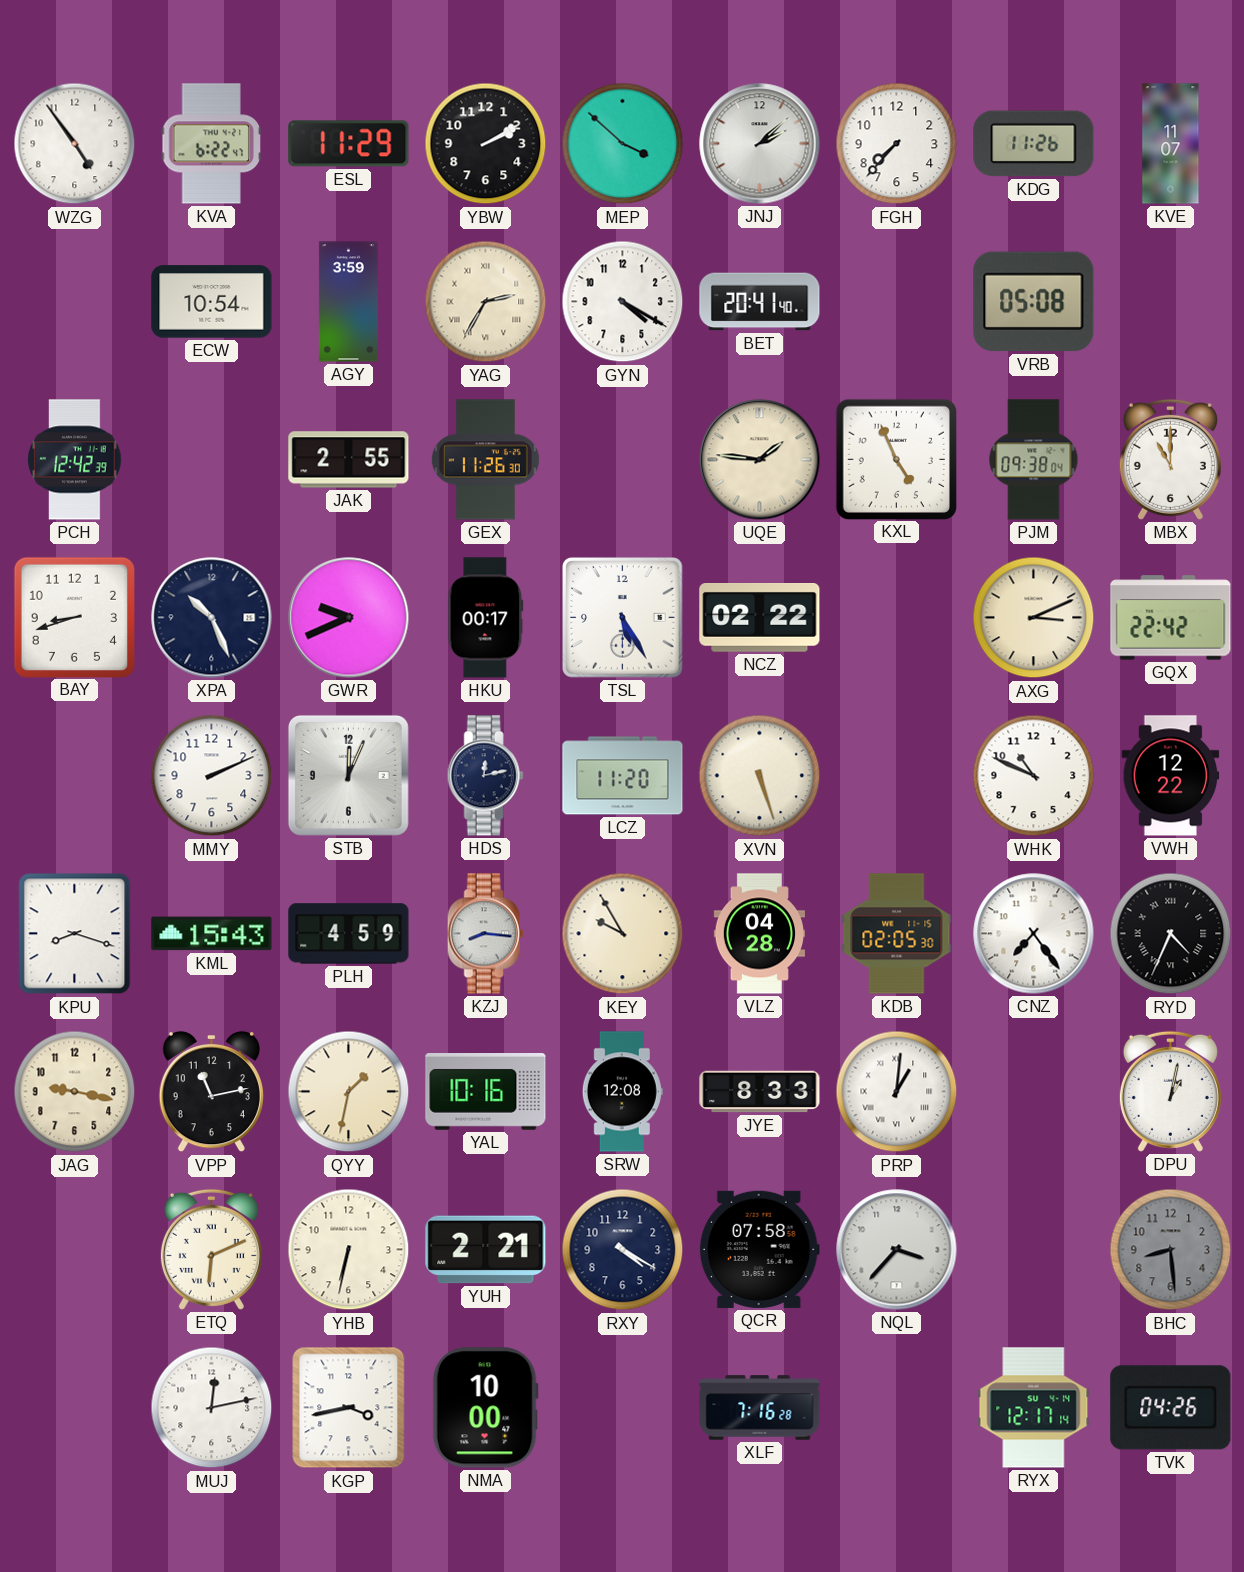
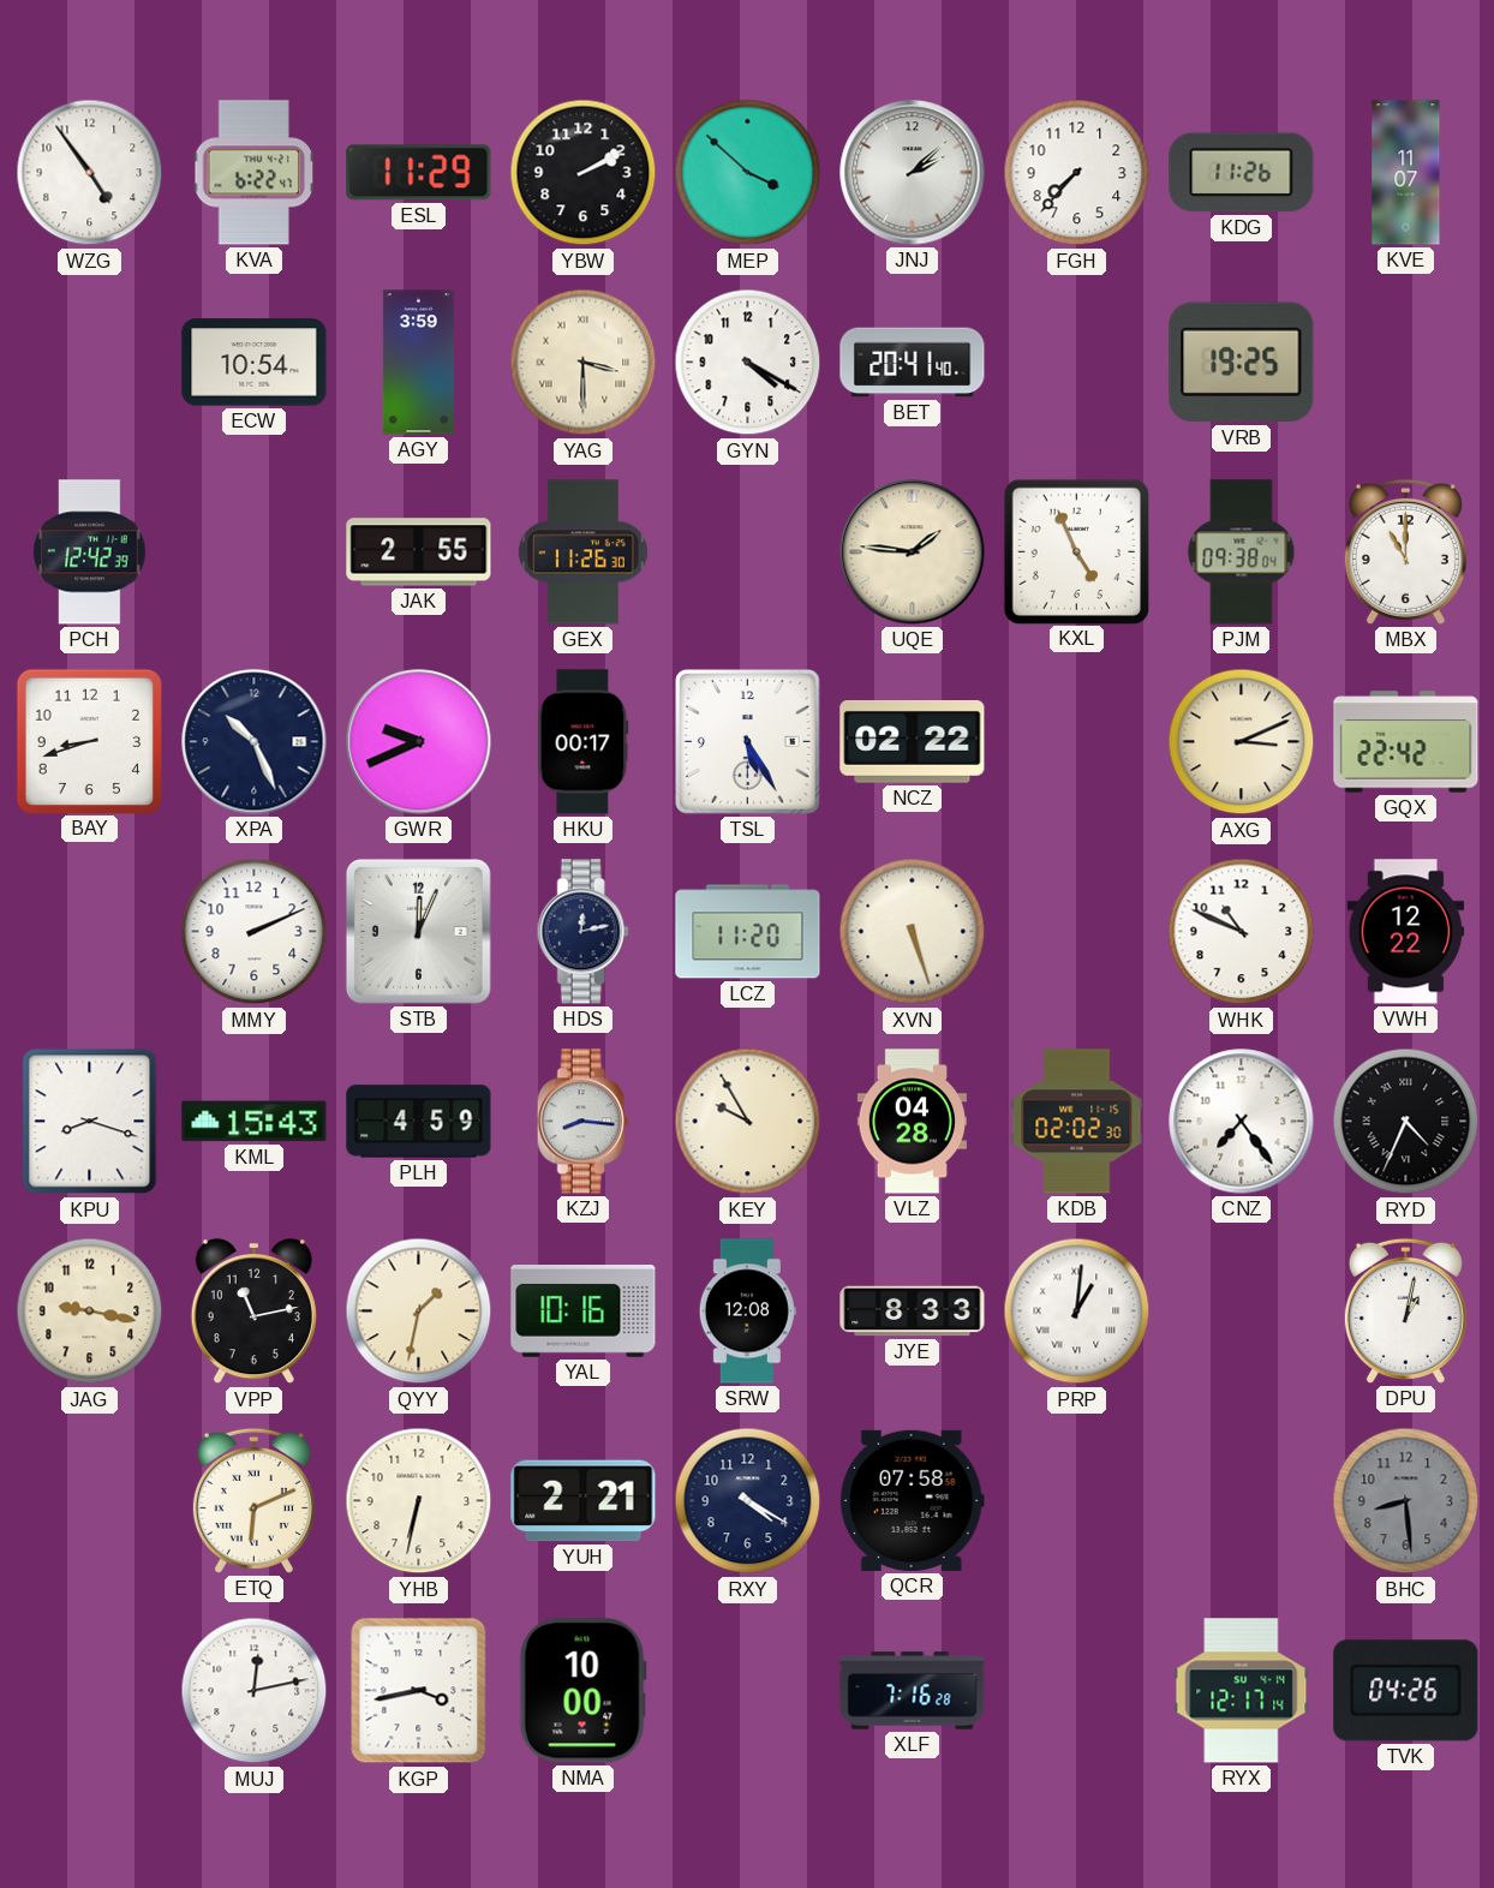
YAG: 2:35 -> 3:30 (584, 363)
VRB: 05:08 -> 19:25 (1242, 363)
KDB: 02:05 -> 02:02 (1077, 1122)
NQL: 3:37 -> none (897, 1250)
